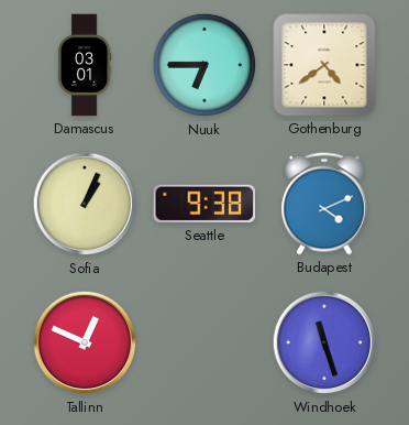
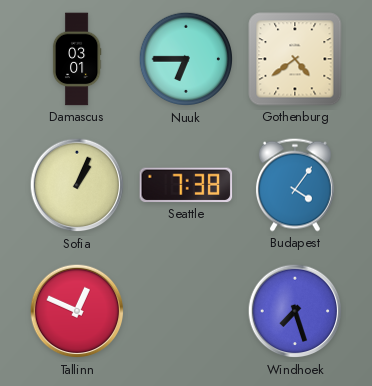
Seattle: 9:38 -> 7:38 (186, 185)
Budapest: 4:11 -> 4:06 (295, 185)
Windhoek: 11:27 -> 7:27 (295, 311)
